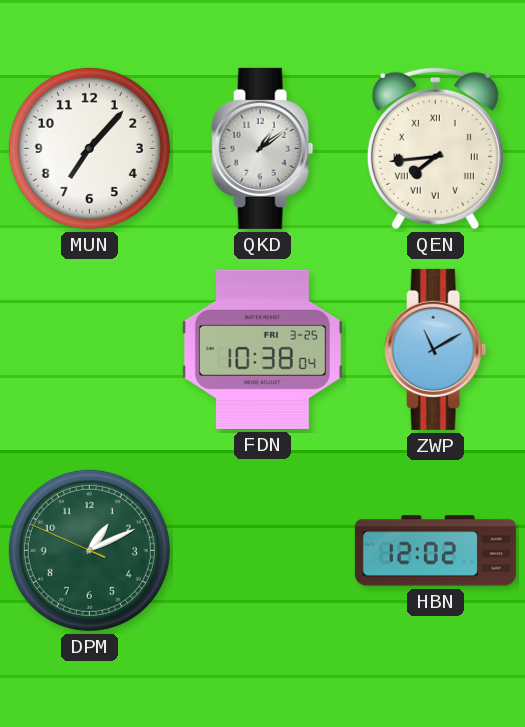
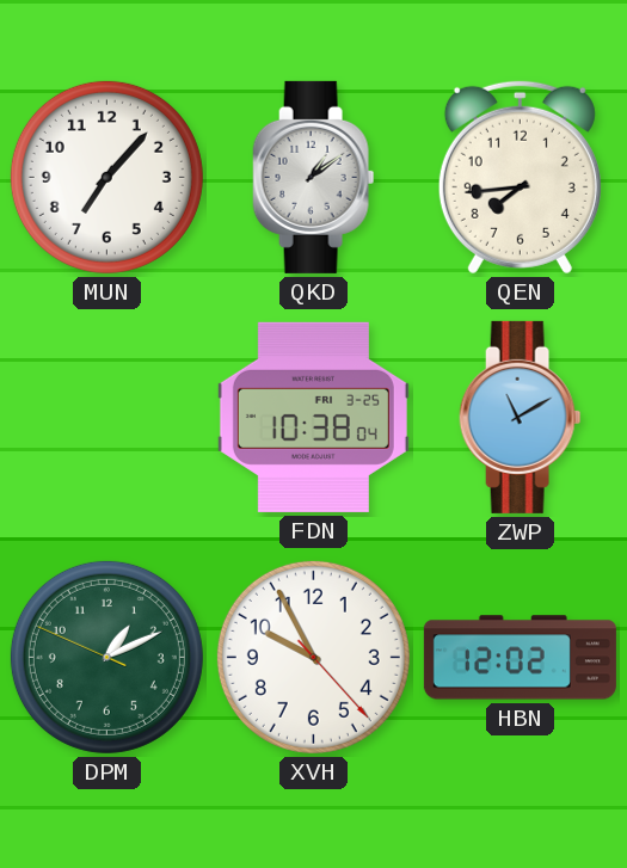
QEN numerals: Roman -> Arabic (520, 177)
XVH: none -> 9:55 (313, 657)
